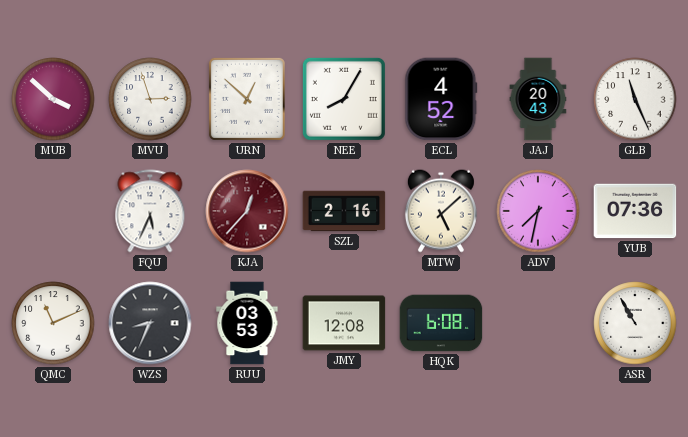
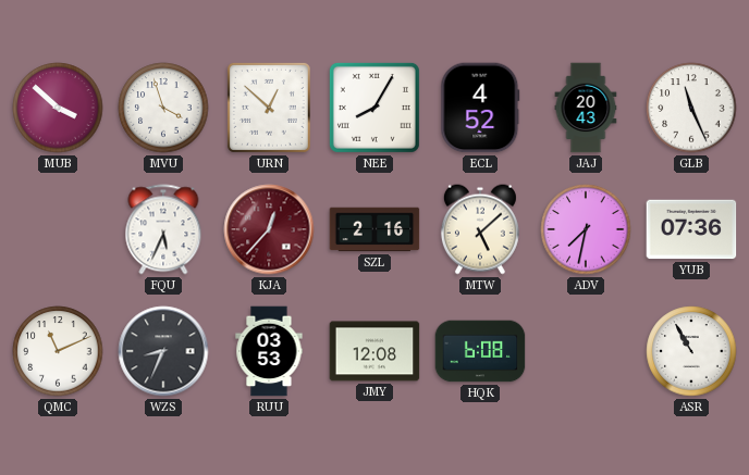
MVU: 2:57 -> 3:57 (163, 108)
